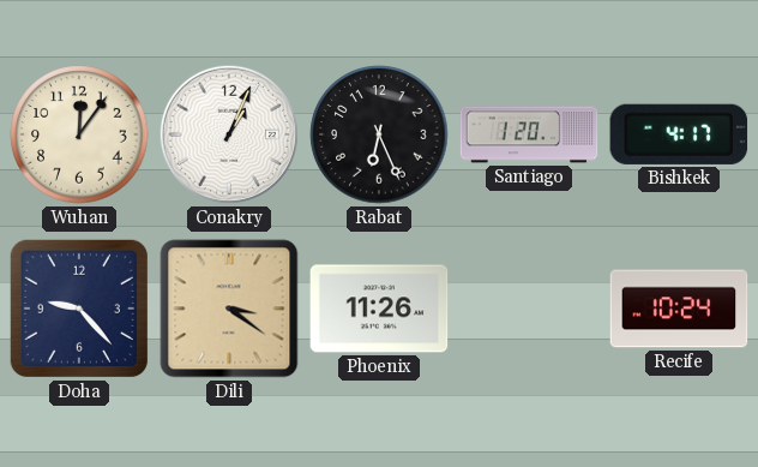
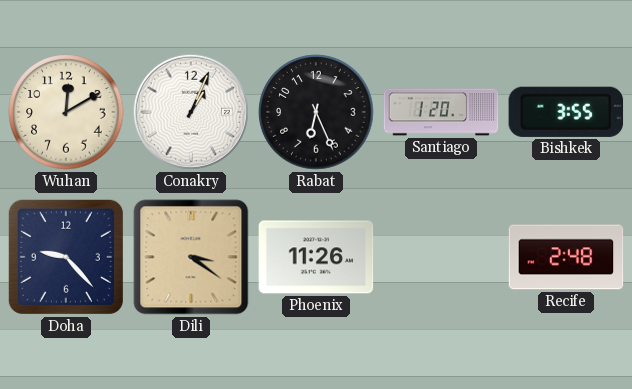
Wuhan: 12:06 -> 12:10 (66, 112)
Bishkek: 4:17 -> 3:55 (566, 112)
Recife: 10:24 -> 2:48 (566, 257)
